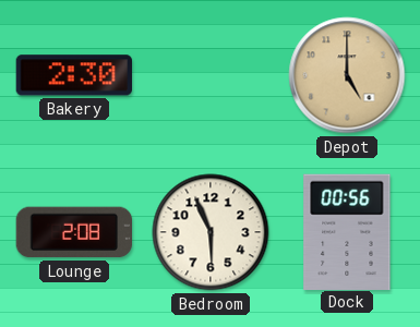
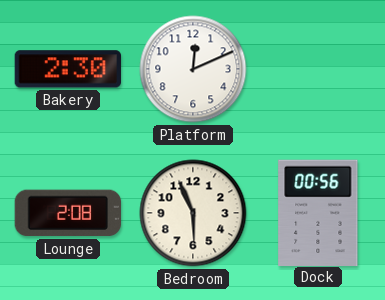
Platform: none -> 12:11 (193, 69)
Depot: 5:00 -> none (347, 75)
